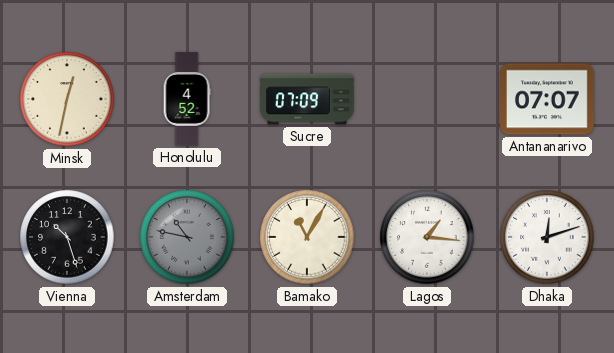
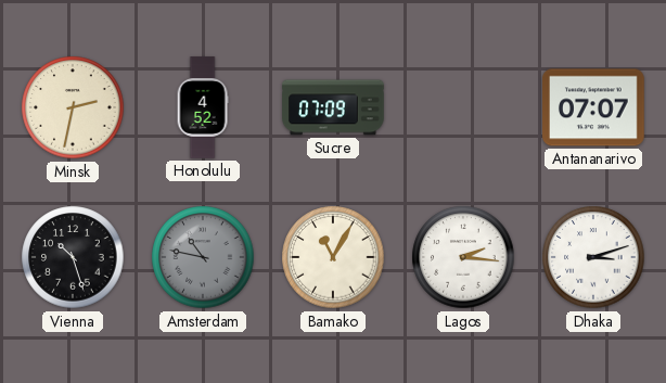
Minsk: 12:32 -> 2:32 (73, 107)
Lagos: 1:16 -> 2:16 (463, 257)
Dhaka: 12:12 -> 3:12 (593, 257)
